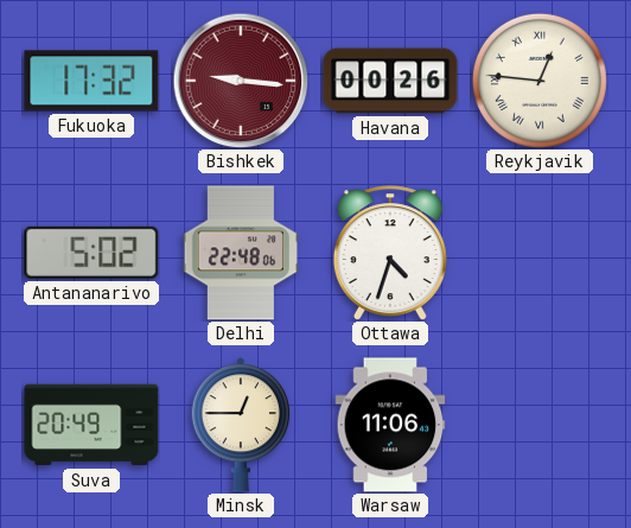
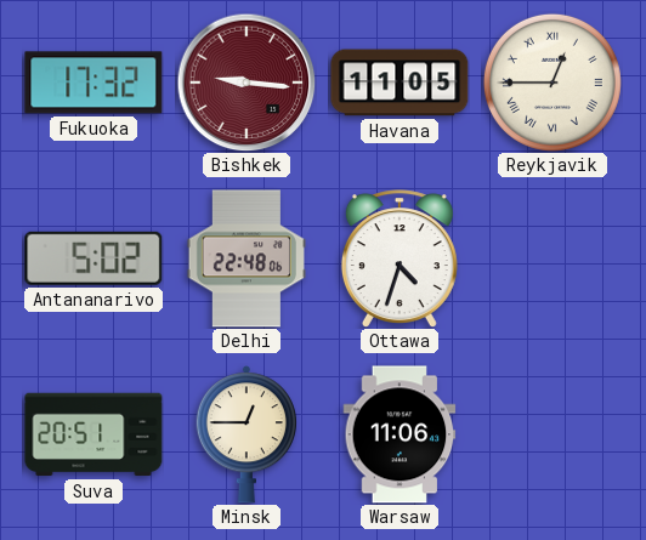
Havana: 00:26 -> 11:05 (399, 83)
Reykjavik: 12:46 -> 12:45 (552, 83)
Suva: 20:49 -> 20:51 (93, 434)
